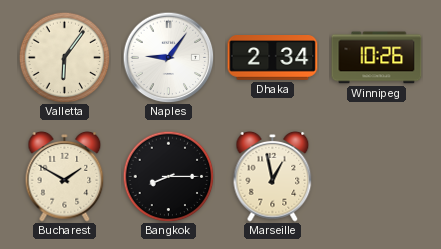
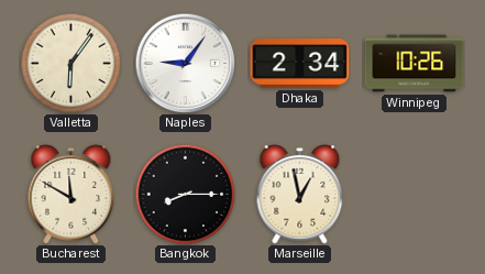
Bucharest: 1:50 -> 11:50 (71, 195)
